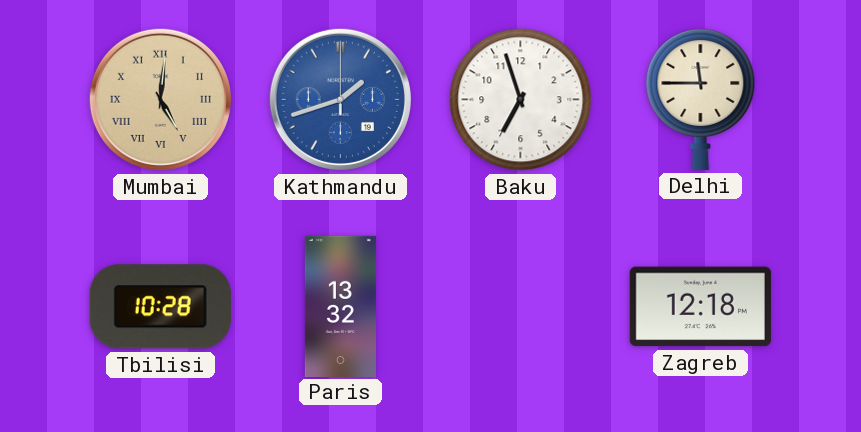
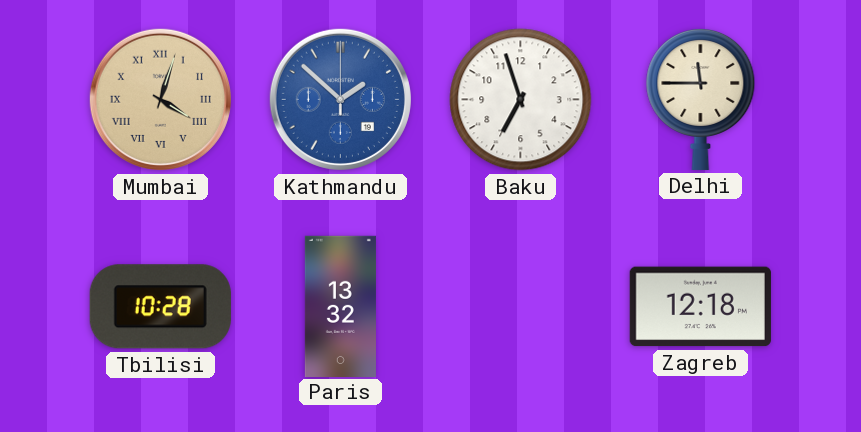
Mumbai: 5:01 -> 4:03 (160, 99)
Kathmandu: 1:42 -> 1:52 (340, 99)
